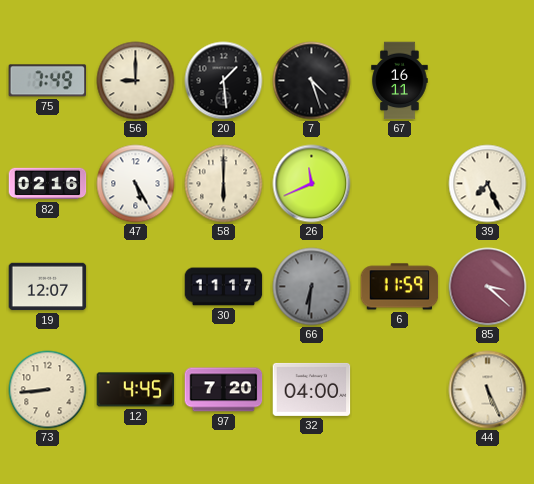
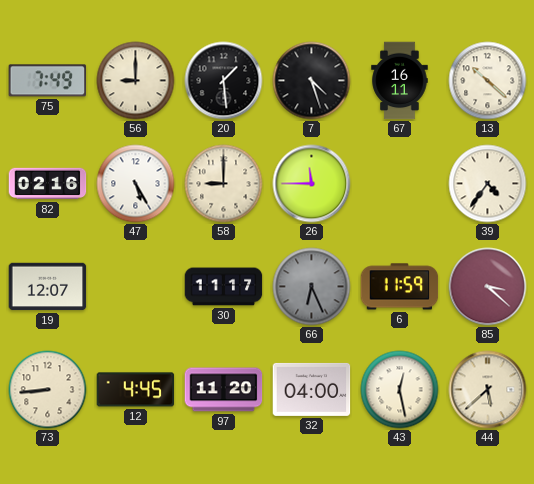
13: none -> 10:22 (488, 81)
58: 6:00 -> 9:00 (224, 184)
26: 11:41 -> 11:45 (312, 184)
39: 7:26 -> 4:36 (488, 184)
66: 6:31 -> 6:26 (312, 287)
97: 7:20 -> 11:20 (224, 390)
43: none -> 12:28 (400, 390)
44: 5:26 -> 5:38 (488, 390)
